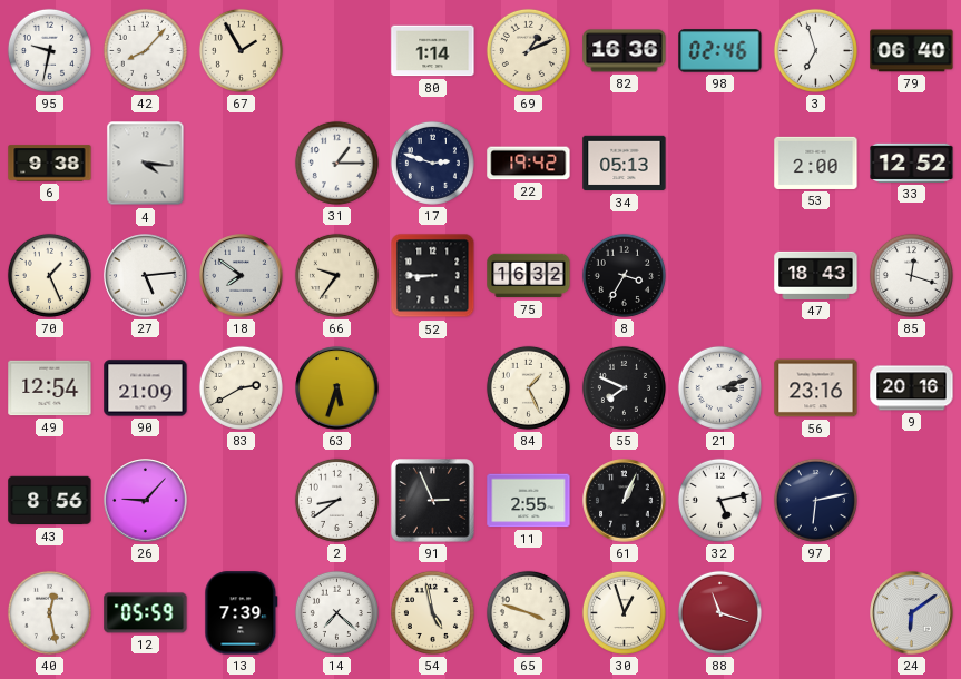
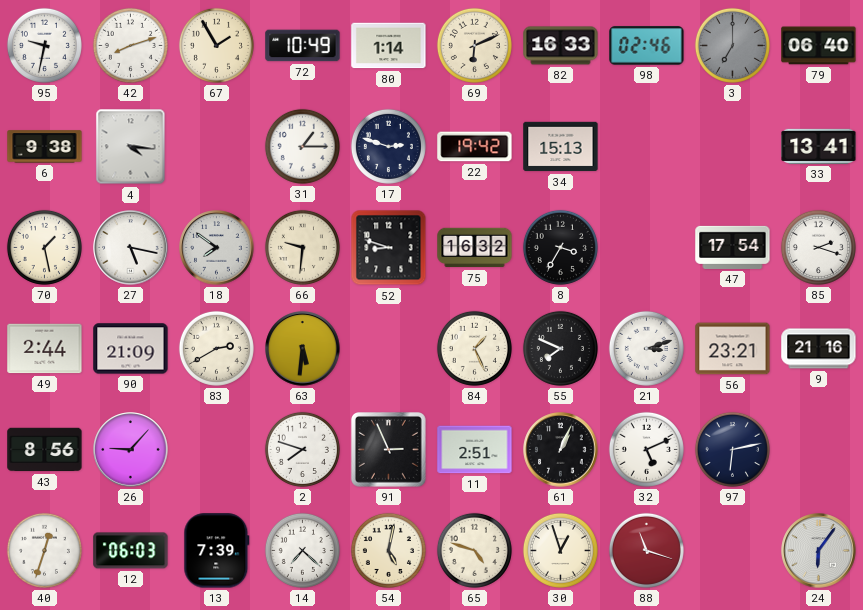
42: 8:07 -> 8:12 (130, 45)
72: none -> 10:49 (303, 46)
69: 1:11 -> 6:11 (474, 45)
82: 16:36 -> 16:33 (561, 46)
3: 6:57 -> 7:00 (732, 45)
3 dial: white -> grey (732, 45)
34: 05:13 -> 15:13 (561, 147)
53: 2:00 -> none (816, 163)
33: 12:52 -> 13:41 (819, 146)
70: 1:26 -> 1:28 (44, 247)
27: 5:14 -> 5:17 (131, 248)
66: 9:36 -> 9:31 (302, 247)
52: 8:45 -> 8:48 (389, 248)
47: 18:43 -> 17:54 (733, 247)
85: 12:18 -> 2:18 (818, 247)
49: 12:54 -> 2:44 (45, 349)
63: 5:33 -> 5:31 (303, 349)
56: 23:16 -> 23:21 (733, 349)
9: 20:16 -> 21:16 (819, 349)
2: 8:39 -> 7:48 (302, 449)
11: 2:55 -> 2:51 (475, 450)
32: 5:13 -> 5:11 (646, 449)
40: 12:28 -> 12:33 (44, 550)
12: 05:59 -> 06:03 (131, 551)
54: 4:58 -> 5:02 (388, 550)
65: 3:48 -> 4:48 (474, 550)
24: 6:09 -> 6:06 (819, 551)
